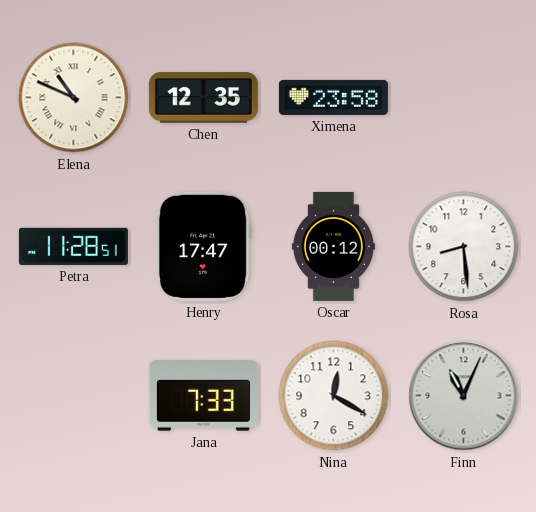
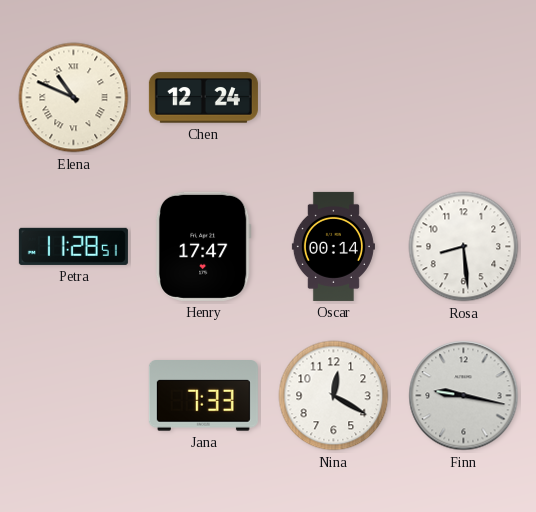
Chen: 12:35 -> 12:24 (203, 98)
Ximena: 23:58 -> none (333, 97)
Oscar: 00:12 -> 00:14 (333, 246)
Finn: 11:04 -> 9:17 (464, 396)
